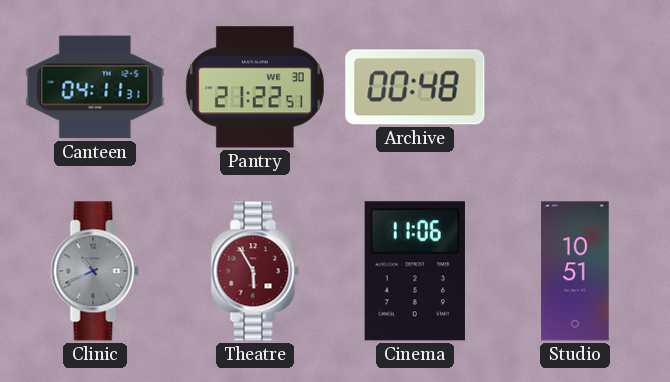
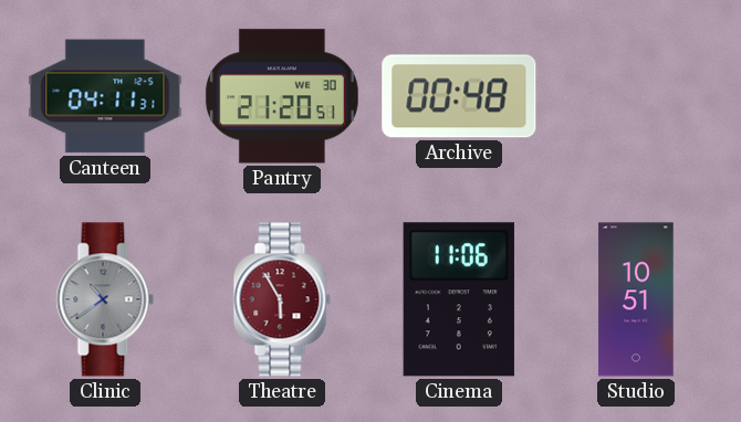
Pantry: 21:22 -> 21:20 (282, 96)
Clinic: 10:41 -> 10:39 (105, 299)
